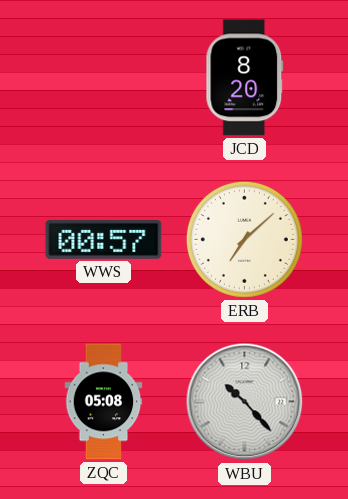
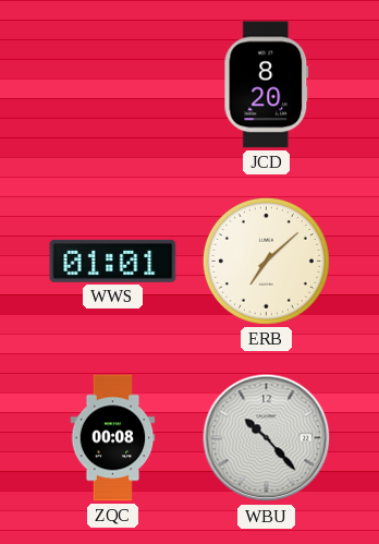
WWS: 00:57 -> 01:01 (113, 261)
ZQC: 05:08 -> 00:08 (113, 438)
